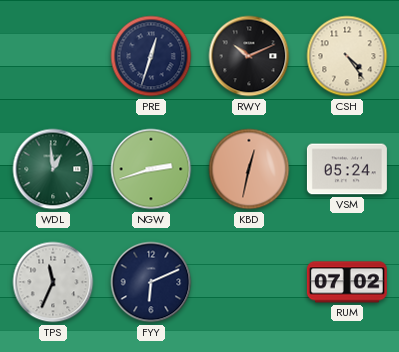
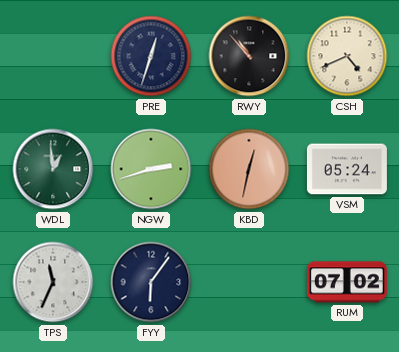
RWY: 10:11 -> 10:53 (249, 56)
CSH: 4:24 -> 4:41 (347, 56)
FYY: 6:11 -> 6:06 (151, 282)
